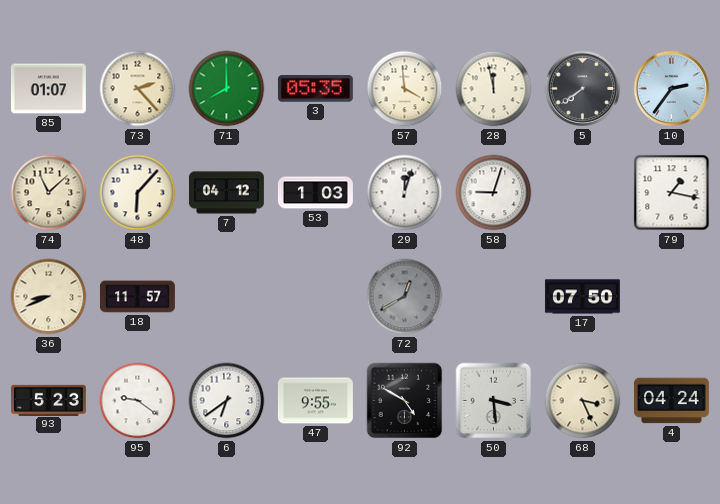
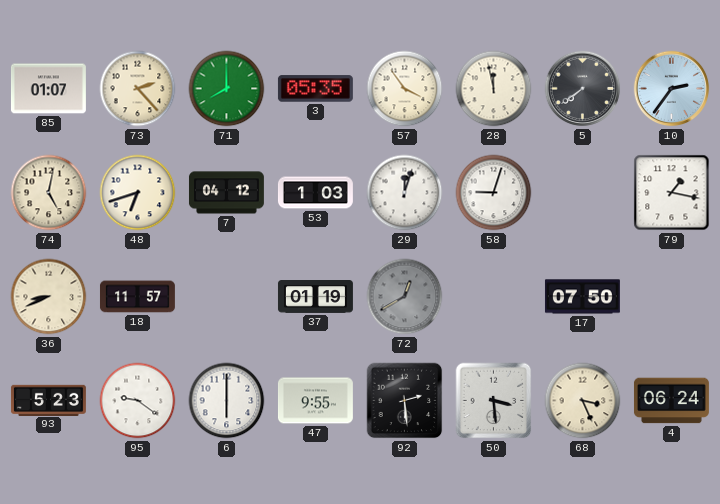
57: 3:59 -> 3:54 (405, 89)
74: 11:08 -> 5:02 (49, 193)
48: 6:07 -> 6:42 (138, 193)
37: none -> 01:19 (316, 297)
6: 6:39 -> 6:00 (227, 401)
92: 4:50 -> 2:29 (405, 401)
4: 04:24 -> 06:24 (671, 401)
